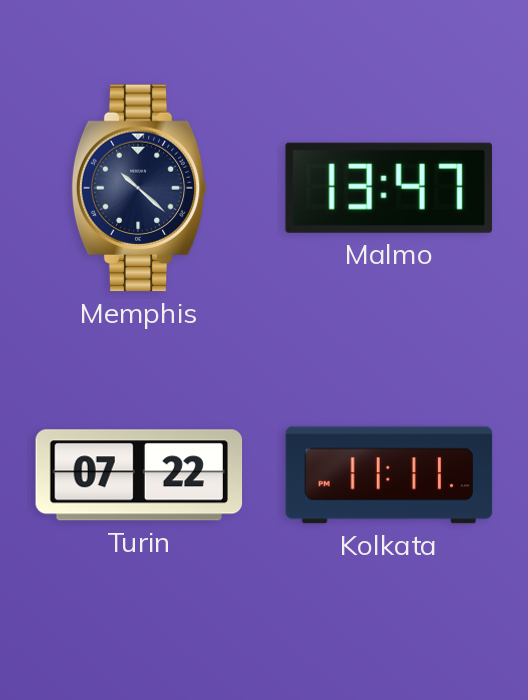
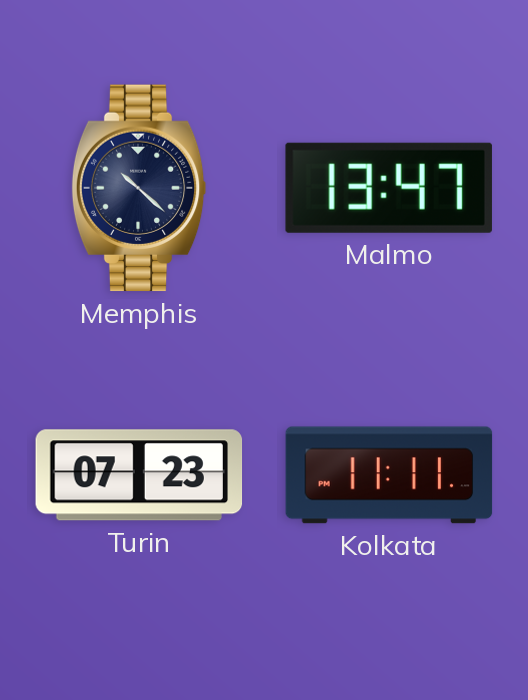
Turin: 07:22 -> 07:23 (139, 475)
